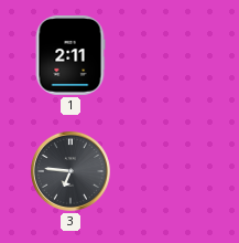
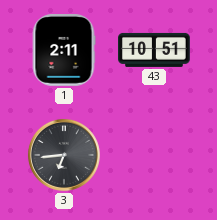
43: none -> 10:51 (155, 50)
3: 6:46 -> 6:44 (64, 155)
